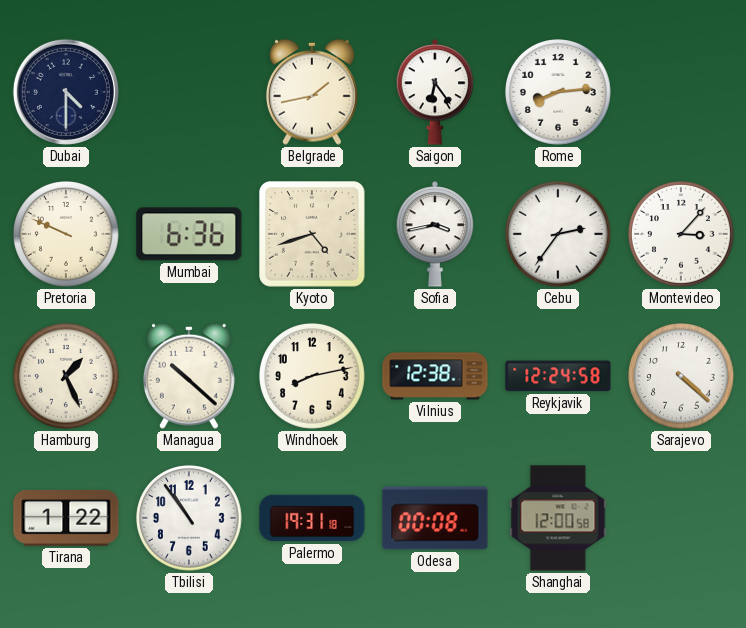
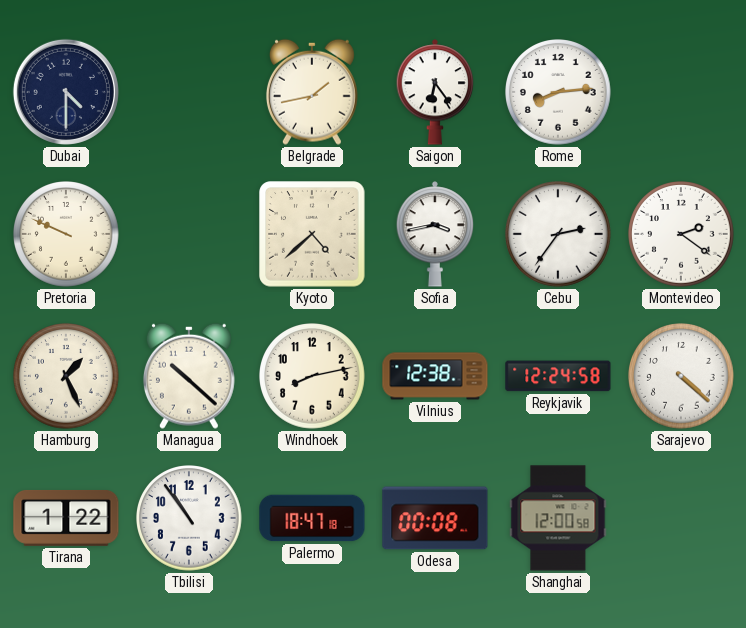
Mumbai: 6:36 -> none (189, 234)
Kyoto: 4:42 -> 4:38 (312, 234)
Montevideo: 3:07 -> 2:21 (681, 234)
Palermo: 19:31 -> 18:47 (312, 518)
